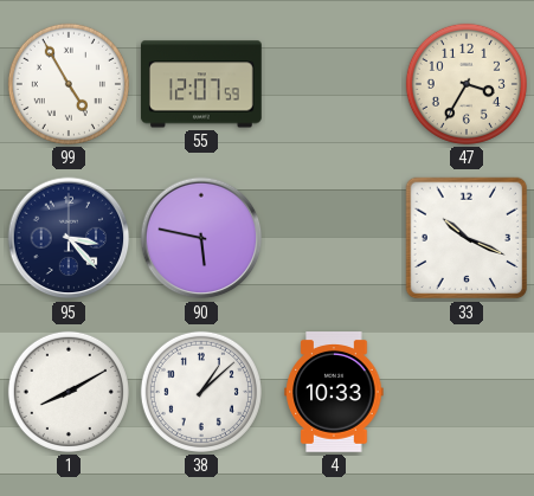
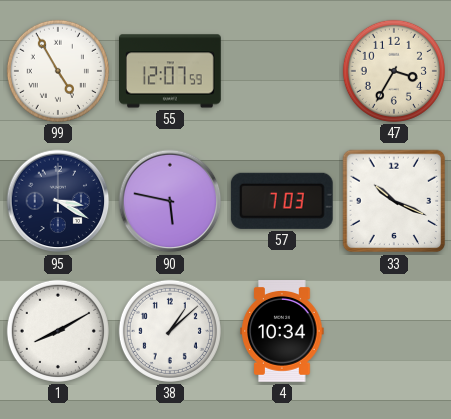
95: 3:23 -> 3:20 (58, 201)
57: none -> 7:03 (282, 201)
4: 10:33 -> 10:34 (282, 332)
